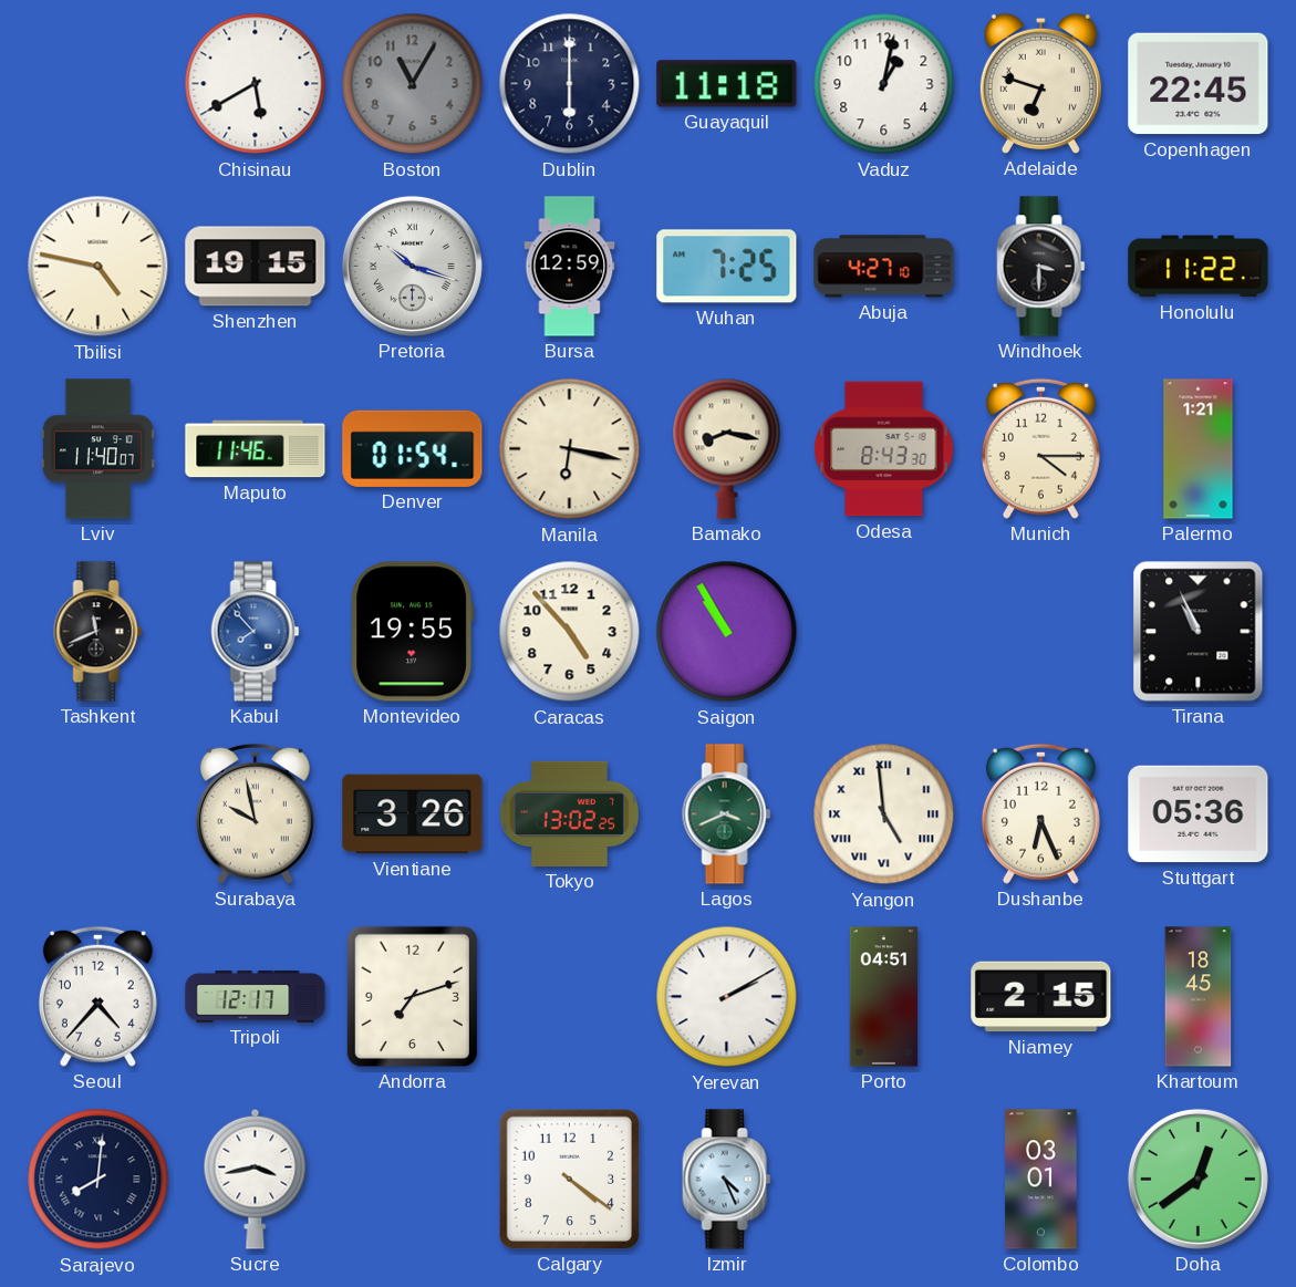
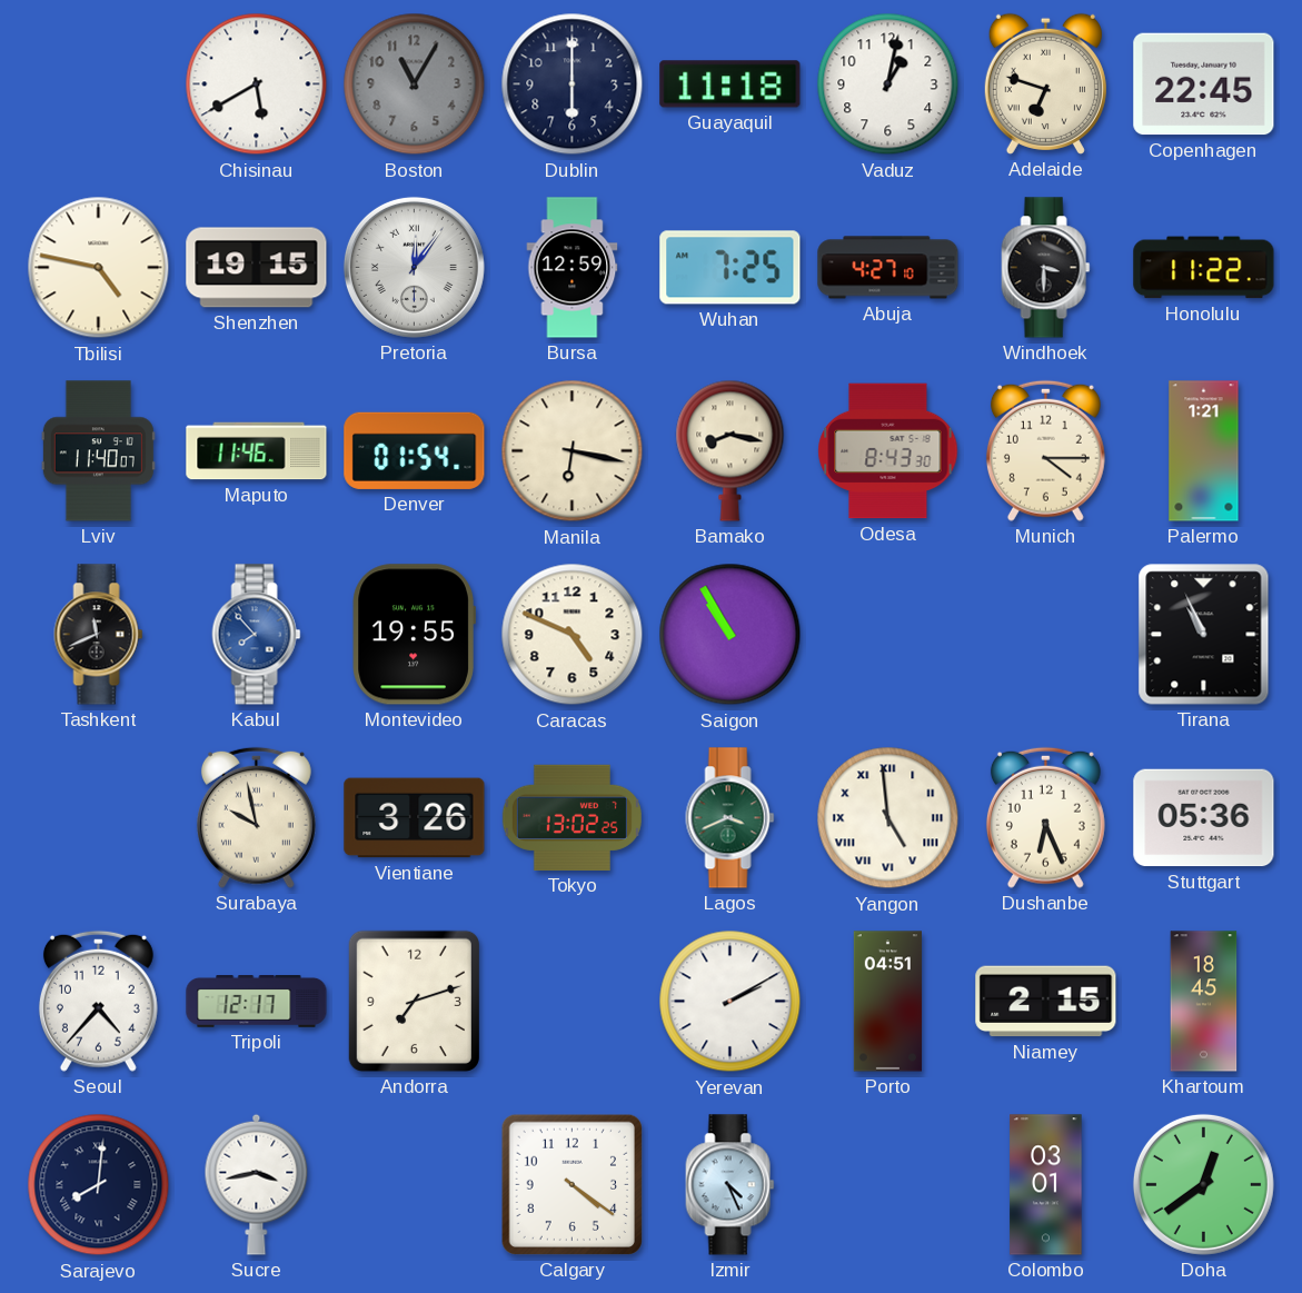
Pretoria: 10:18 -> 12:06 (414, 267)
Caracas: 4:53 -> 4:49 (573, 635)
